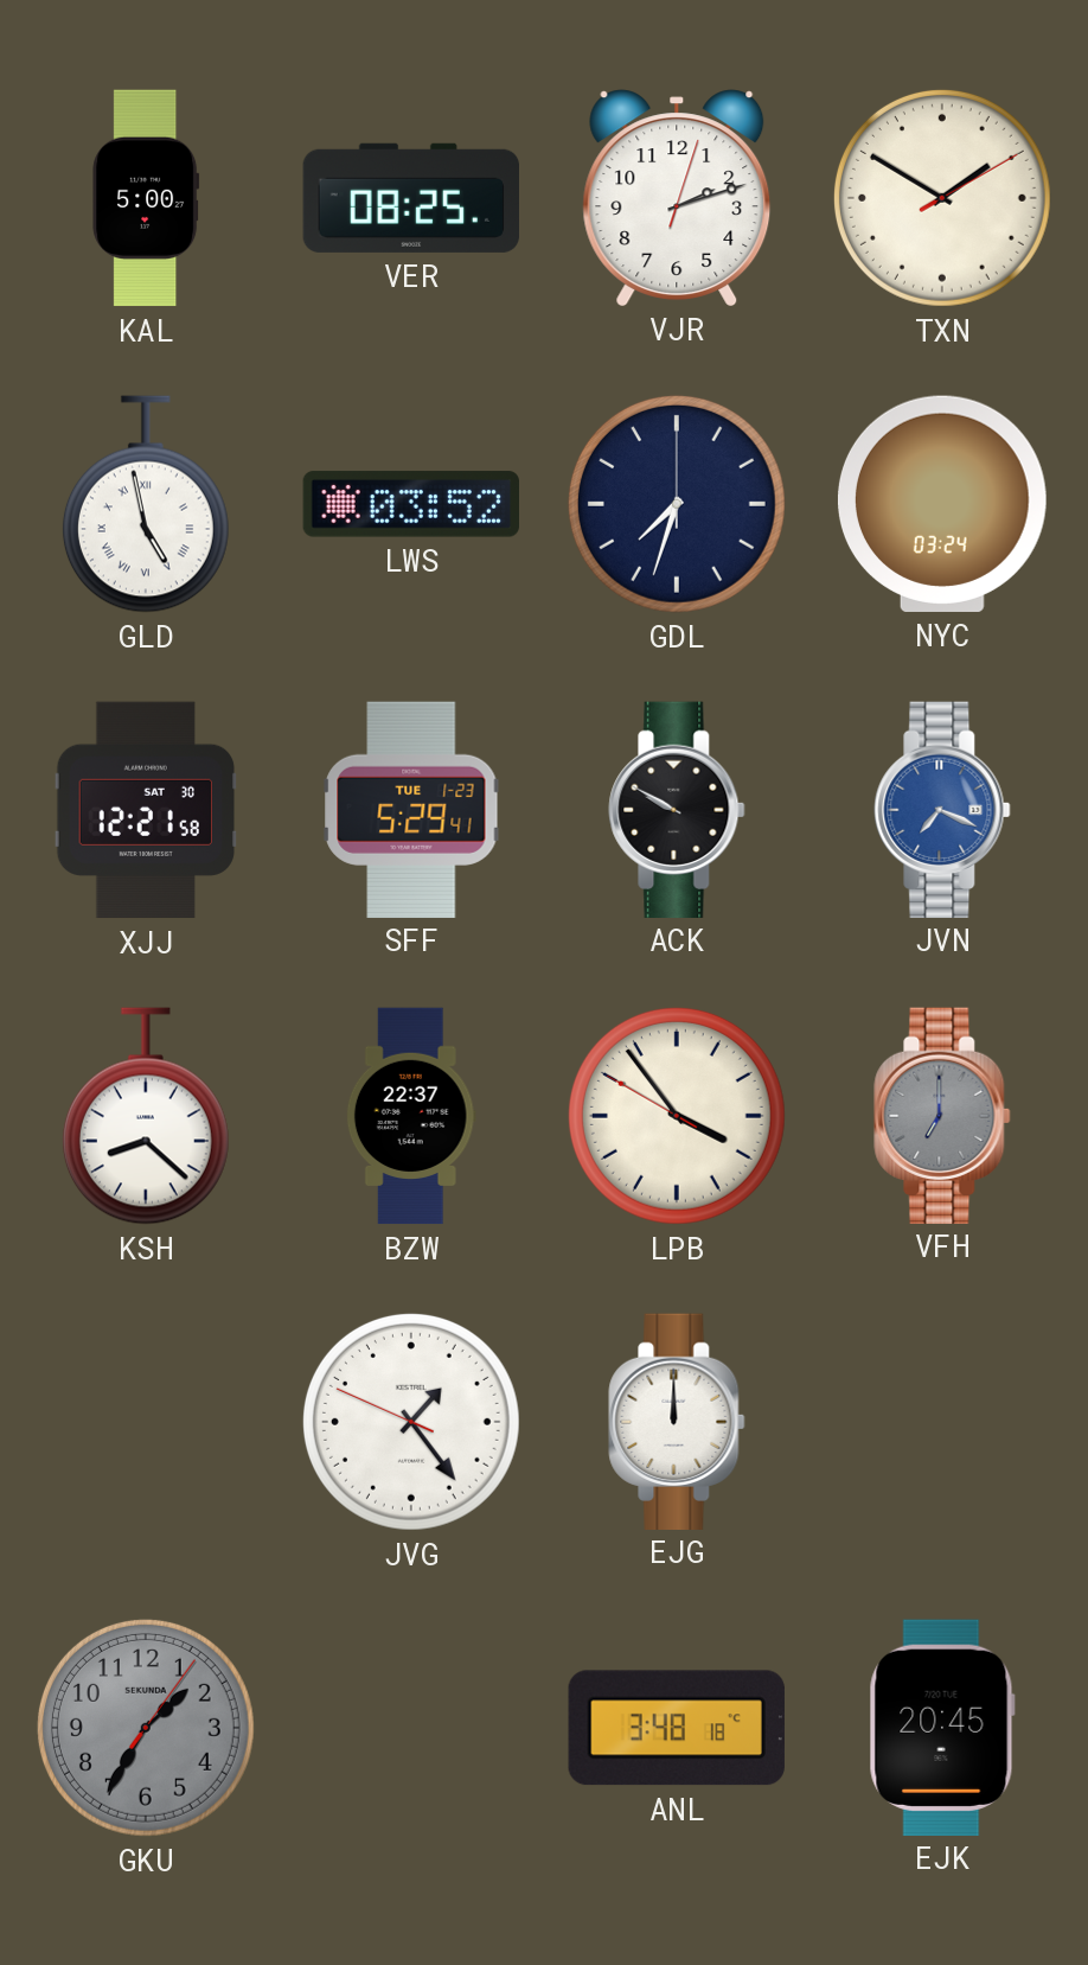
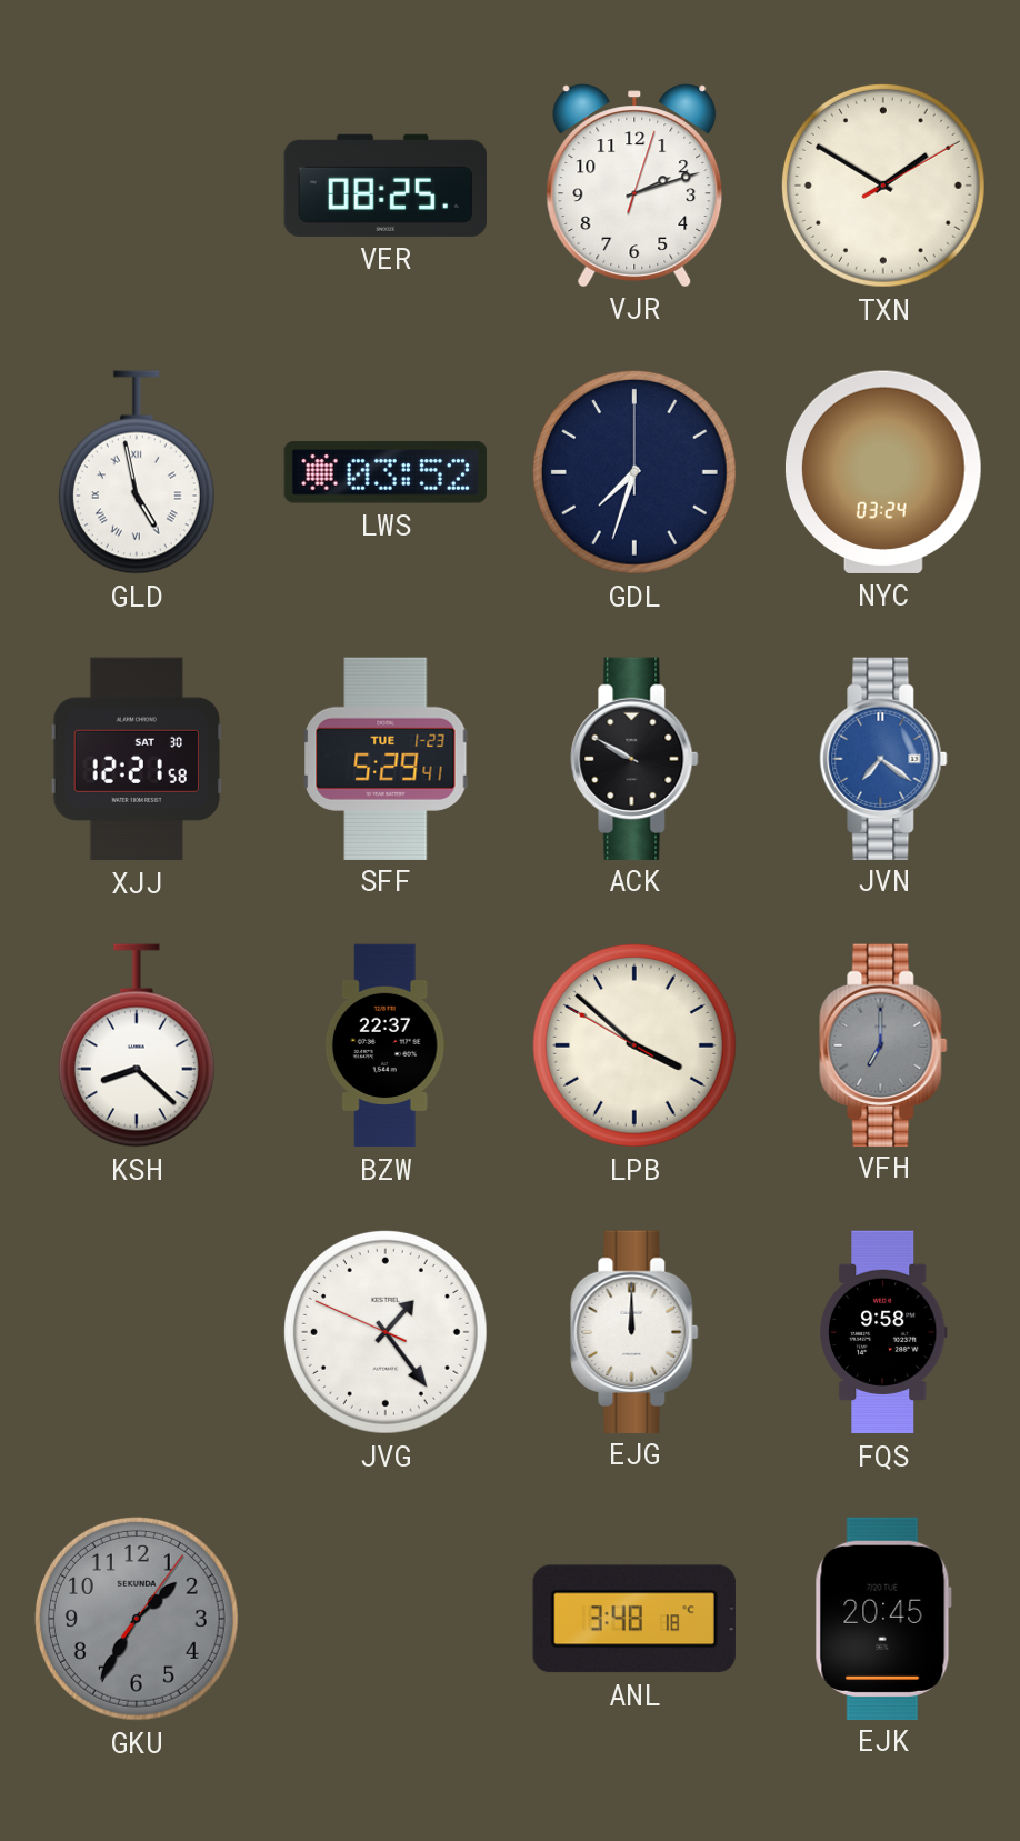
KAL: 5:00 -> none (146, 198)
JVN: 7:19 -> 7:21 (883, 758)
LPB: 3:53 -> 3:51 (634, 1045)
FQS: none -> 9:58 (883, 1332)
